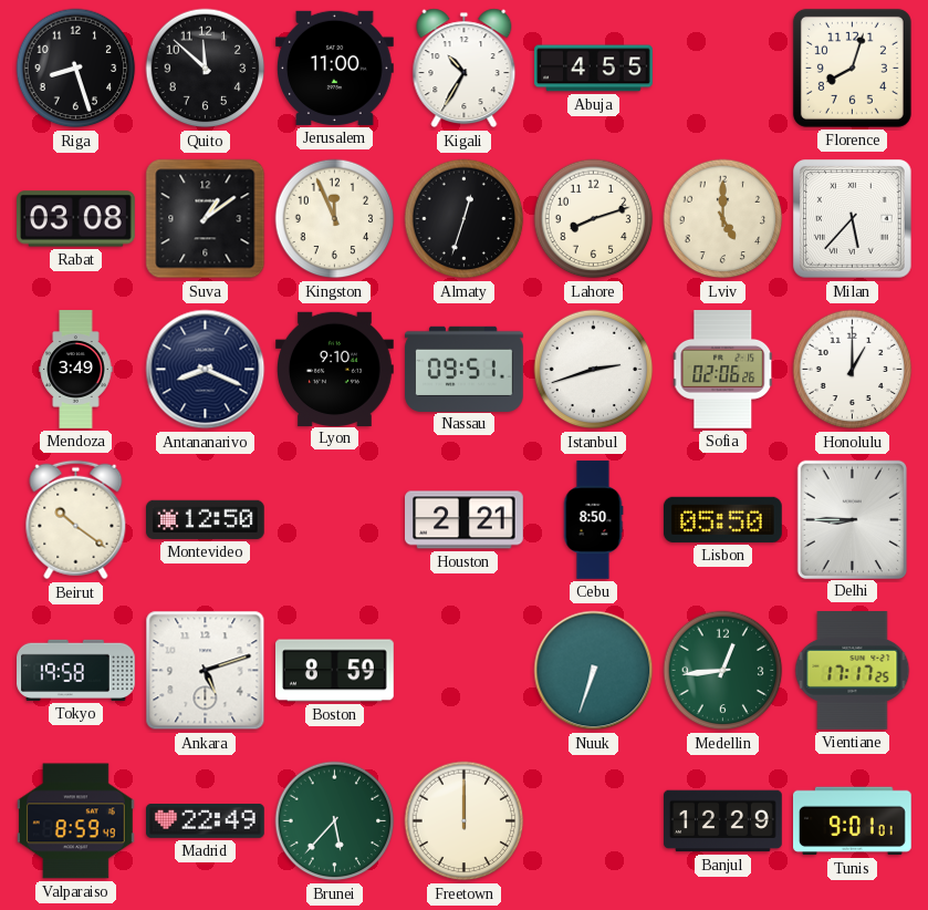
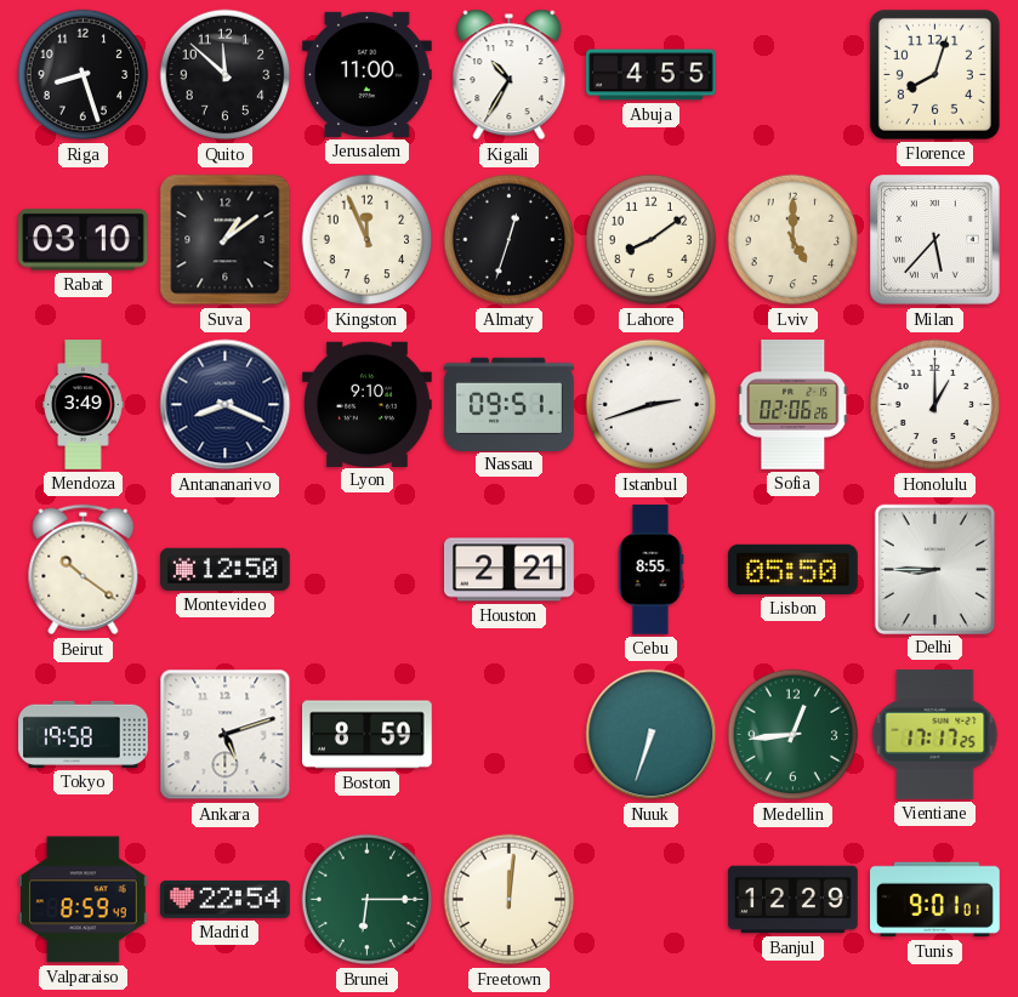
Rabat: 03:08 -> 03:10 (84, 240)
Lahore: 8:12 -> 8:09 (652, 240)
Cebu: 8:50 -> 8:55 (650, 570)
Madrid: 22:49 -> 22:54 (226, 899)
Brunei: 5:37 -> 6:15 (368, 900)
Freetown: 12:00 -> 12:01 (510, 900)
